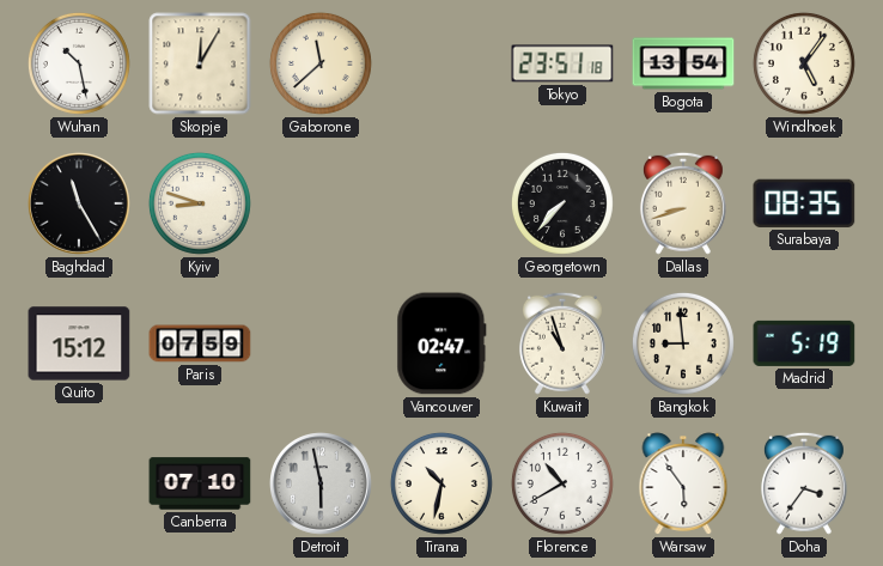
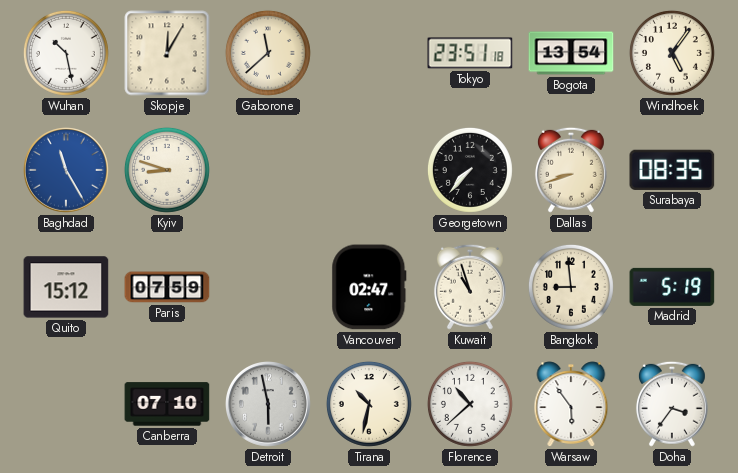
Baghdad dial: black -> blue (67, 171)
Florence: 10:40 -> 10:38 (470, 404)
